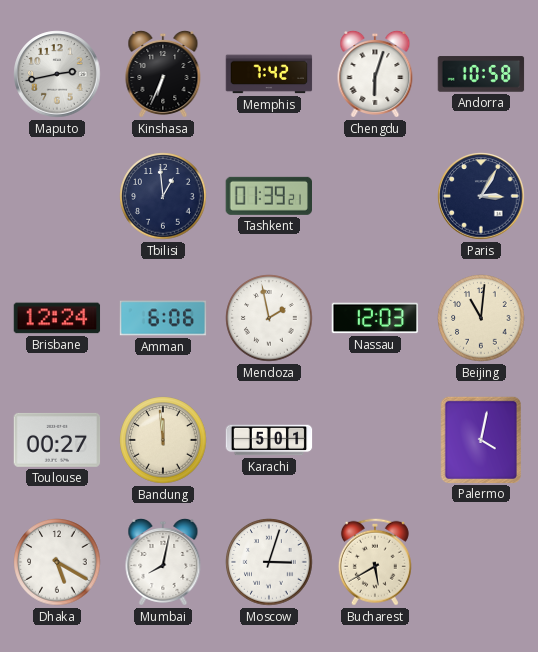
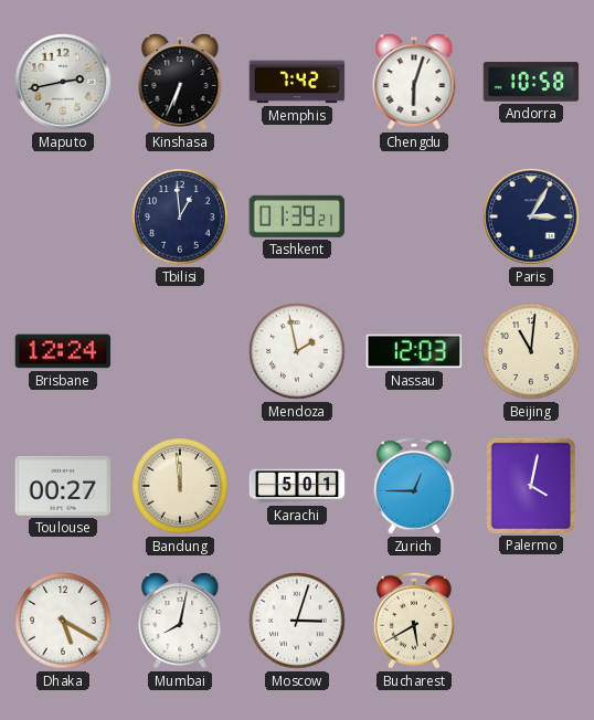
Amman: 6:06 -> none (163, 318)
Zurich: none -> 12:45 (414, 486)
